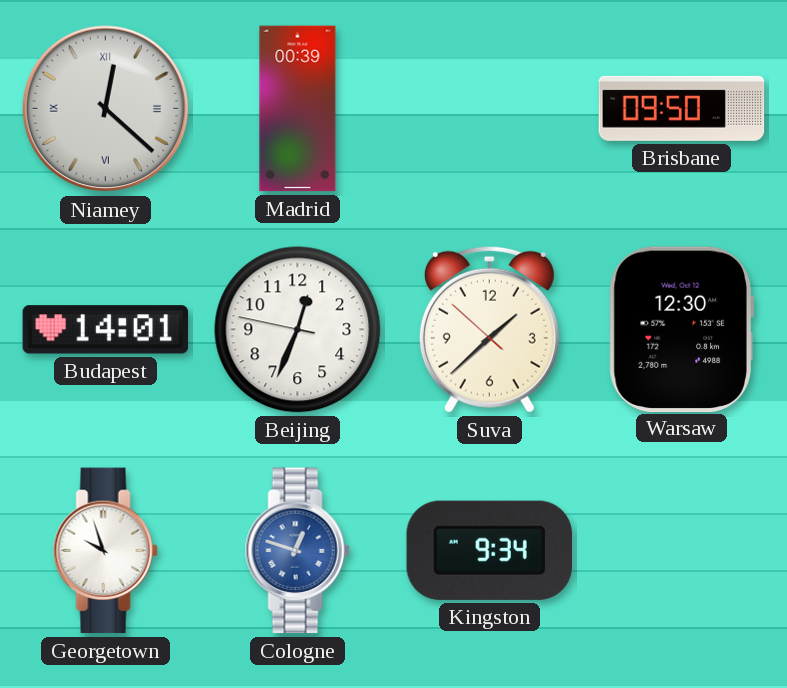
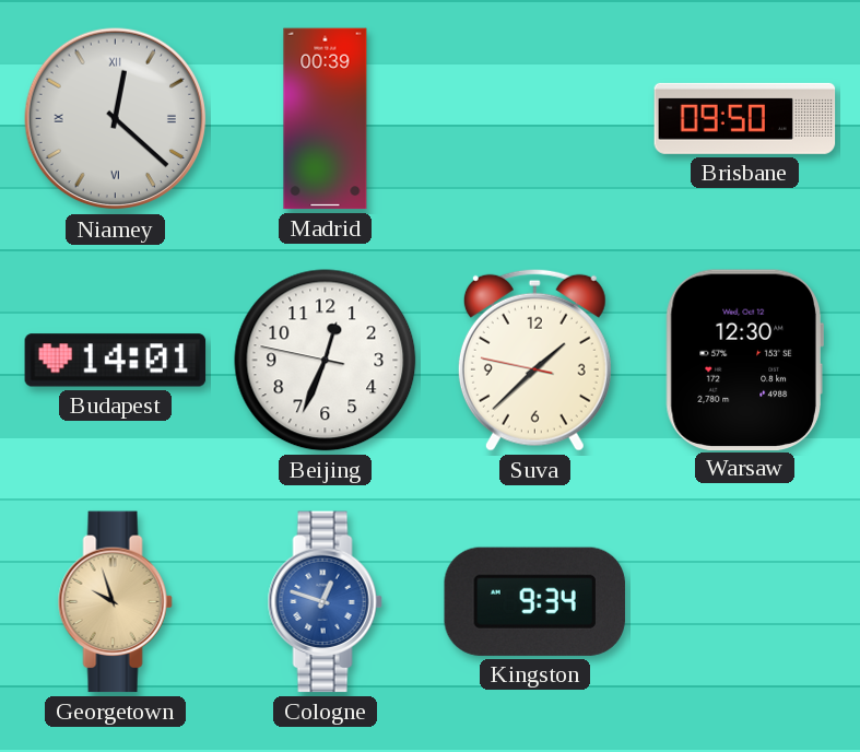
Suva: 1:37:52 -> 1:37:47 (534, 360)
Georgetown dial: white -> champagne (115, 602)
